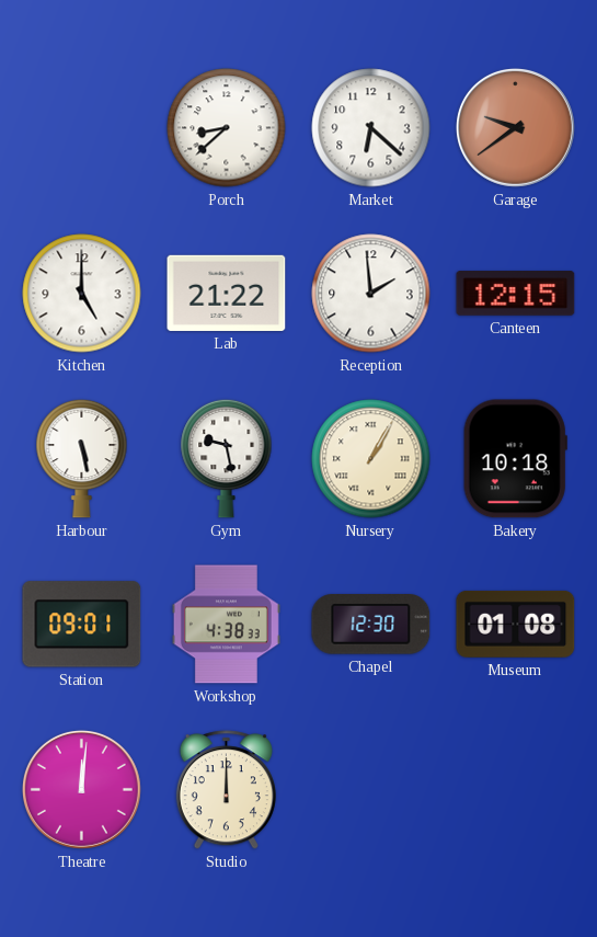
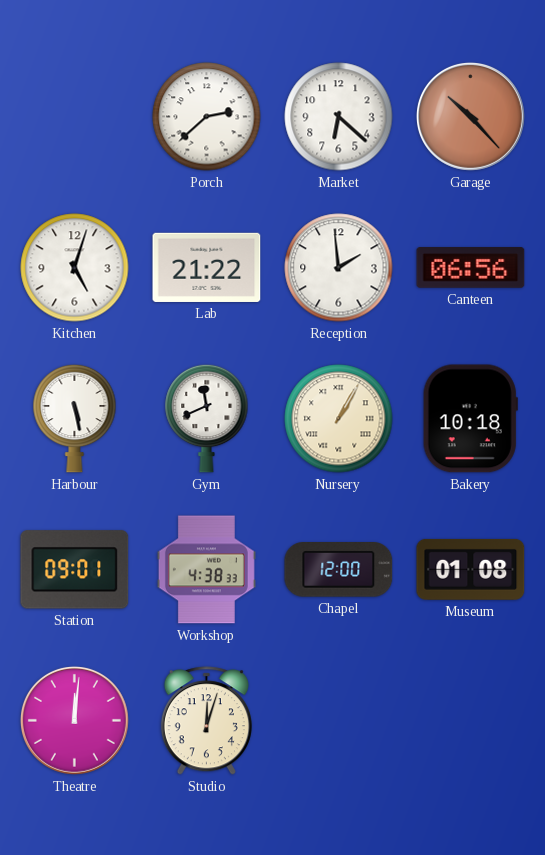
Porch: 8:38 -> 2:38 (207, 117)
Garage: 9:39 -> 10:23 (470, 116)
Kitchen: 5:00 -> 5:03 (75, 268)
Canteen: 12:15 -> 06:56 (471, 268)
Gym: 9:28 -> 11:41 (207, 418)
Chapel: 12:30 -> 12:00 (339, 570)
Studio: 12:00 -> 12:03 (206, 721)
